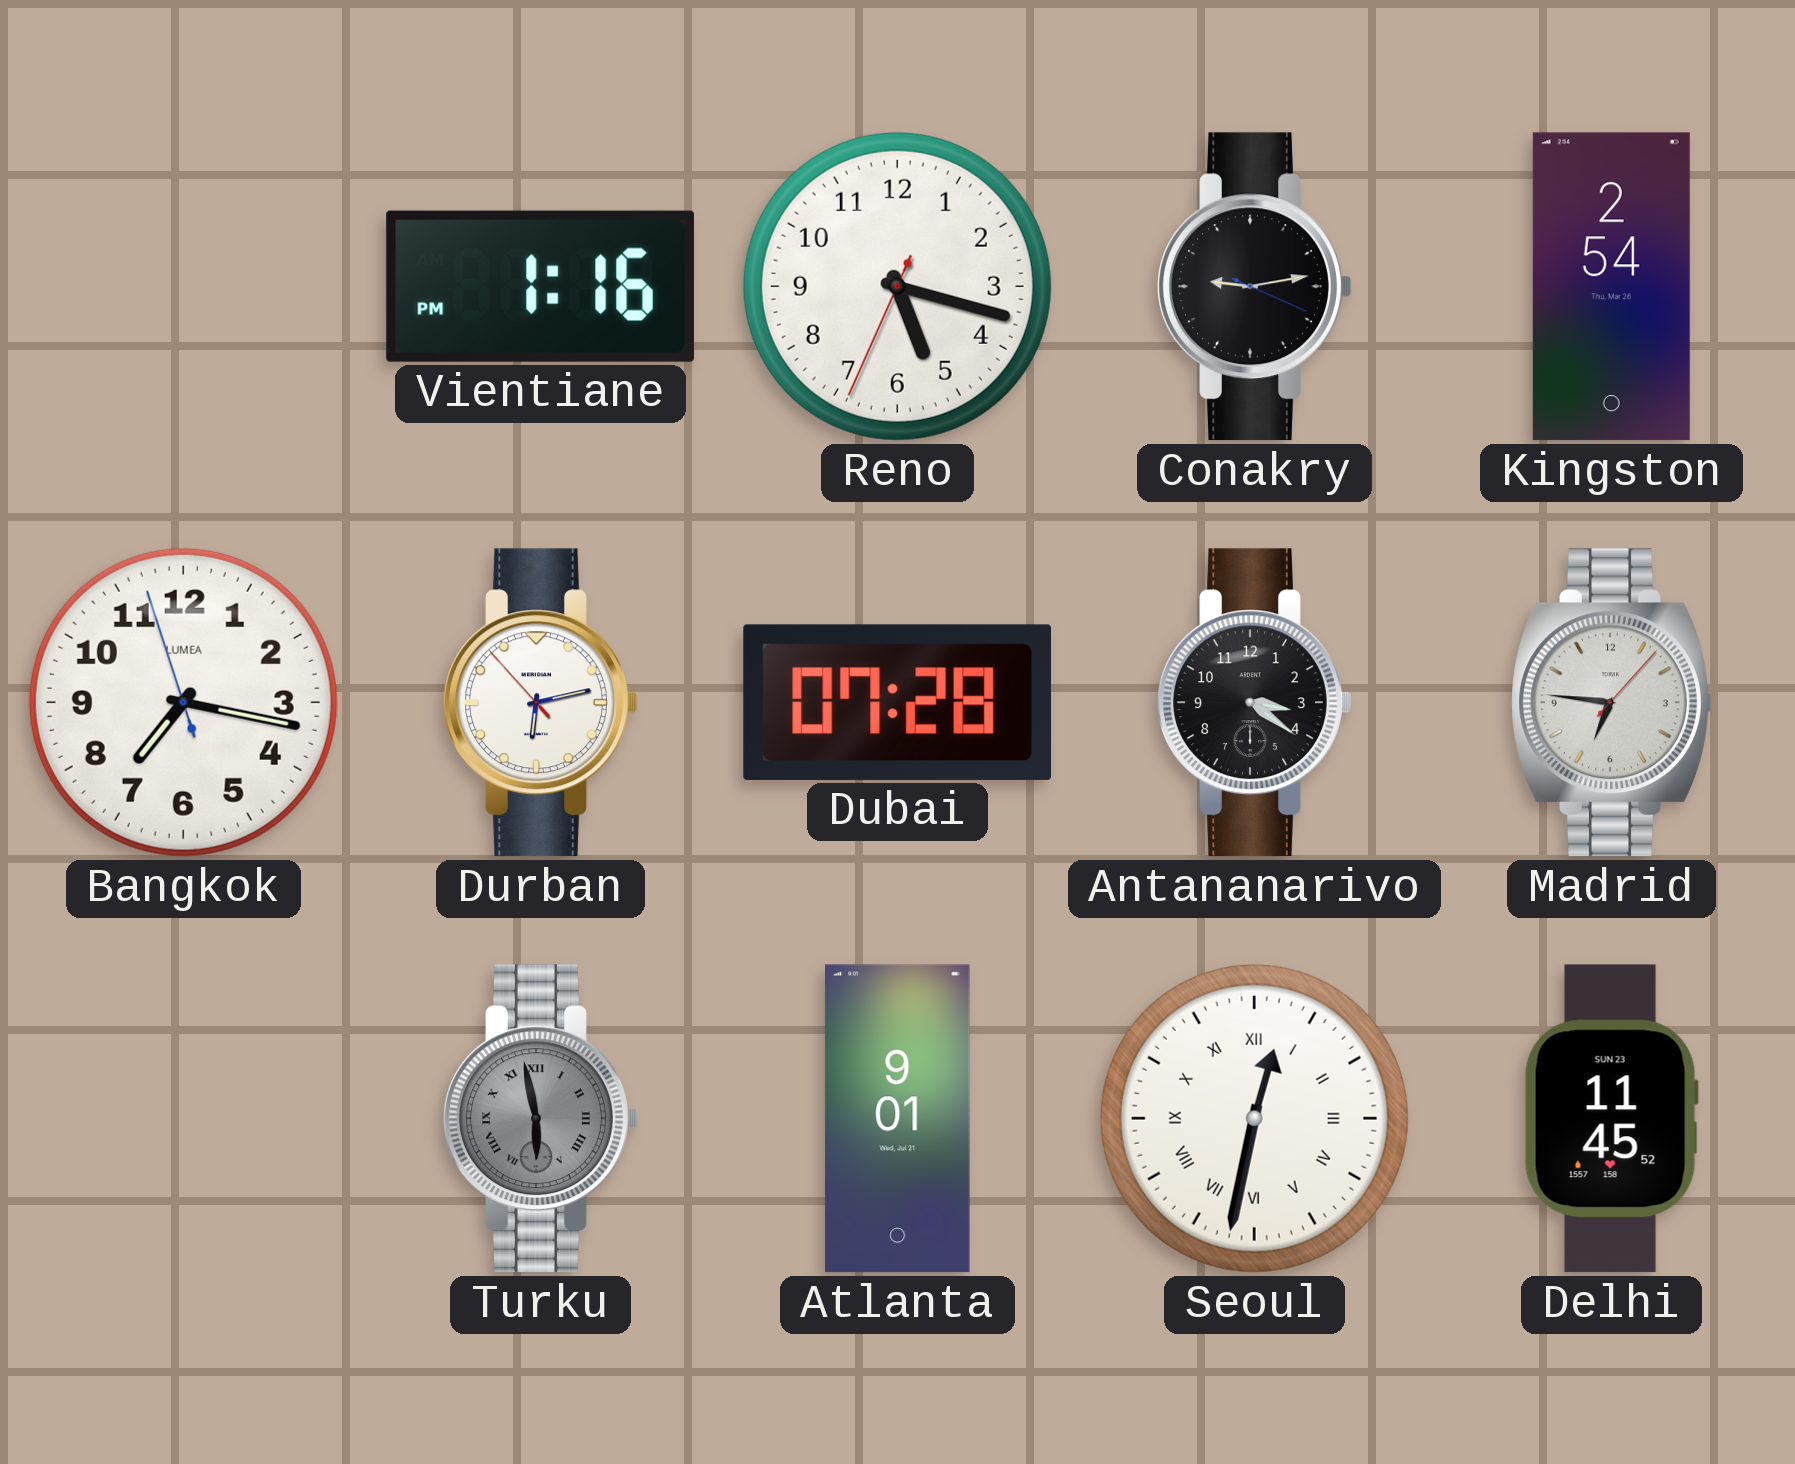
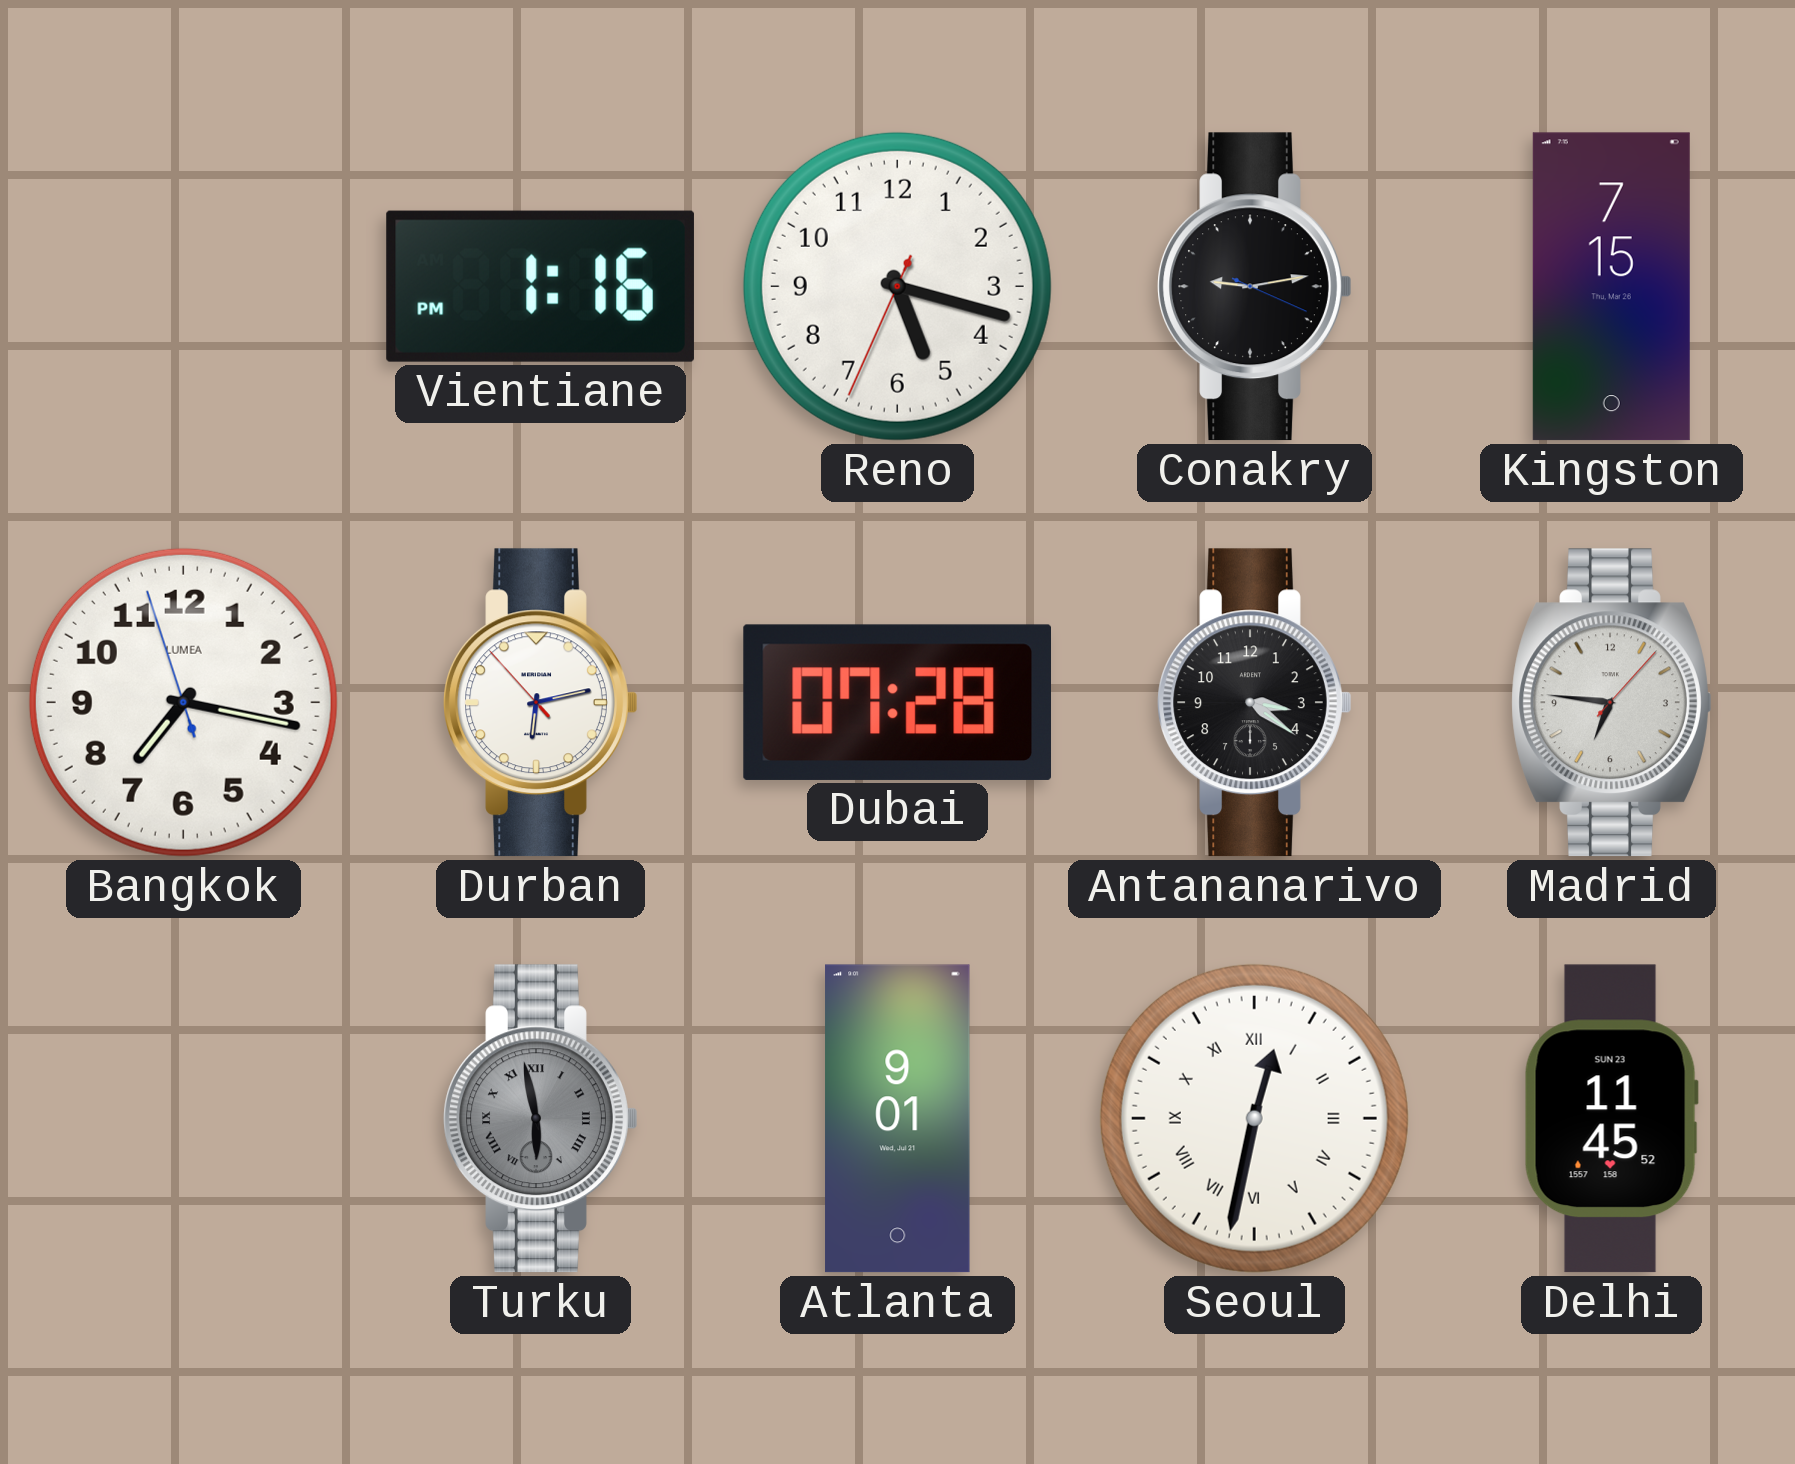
Kingston: 2:54 -> 7:15 (1611, 287)
